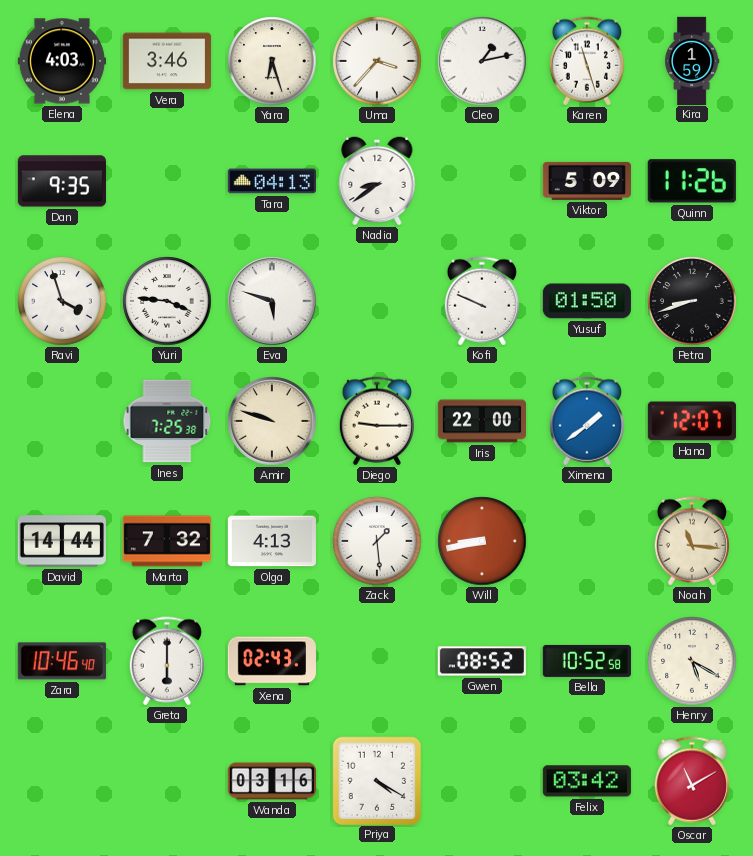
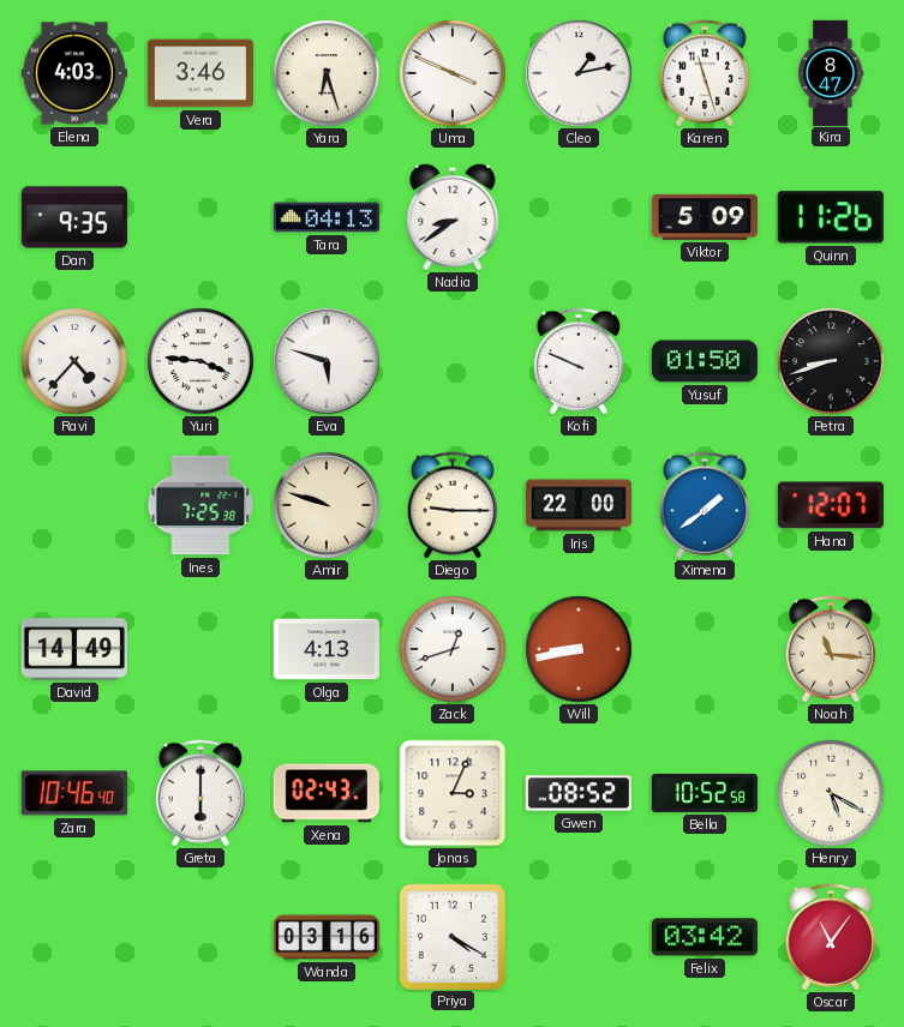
Uma: 3:37 -> 3:49 (453, 73)
Kira: 1:59 -> 8:47 (831, 72)
Ravi: 3:57 -> 4:37 (74, 361)
David: 14:44 -> 14:49 (74, 649)
Marta: 7:32 -> none (166, 541)
Zack: 1:29 -> 12:42 (453, 649)
Jonas: none -> 3:04 (453, 793)
Oscar: 11:10 -> 11:06 (831, 937)
